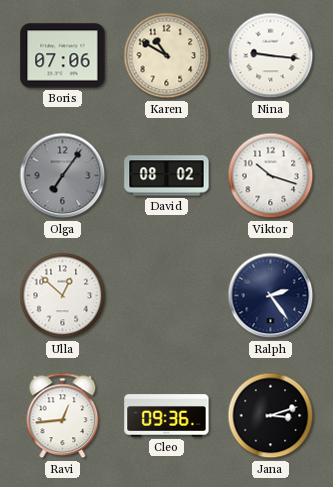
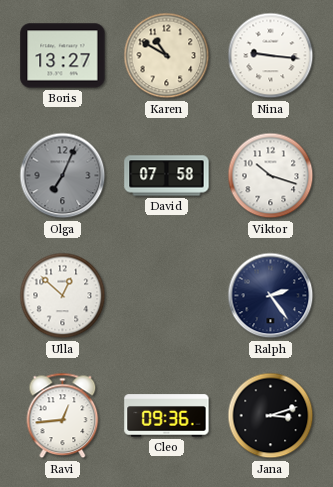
Boris: 07:06 -> 13:27 (63, 56)
Olga: 7:06 -> 7:04 (63, 176)
David: 08:02 -> 07:58 (167, 176)
